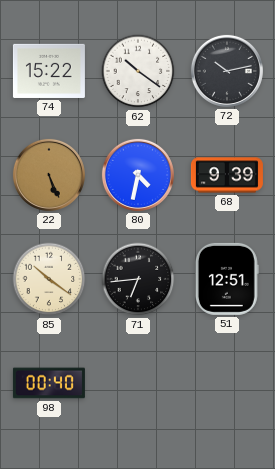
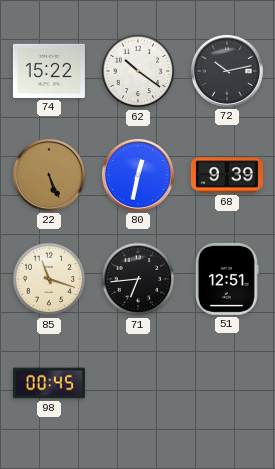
80: 4:32 -> 12:32 (138, 175)
85: 10:21 -> 11:18 (49, 279)
98: 00:40 -> 00:45 (49, 383)
